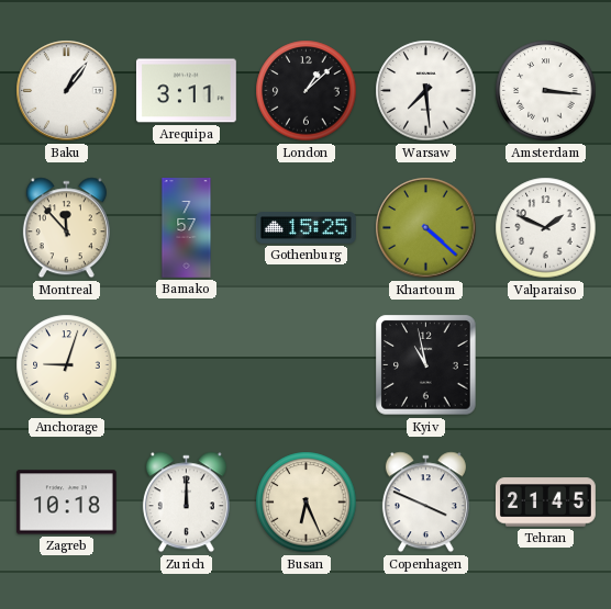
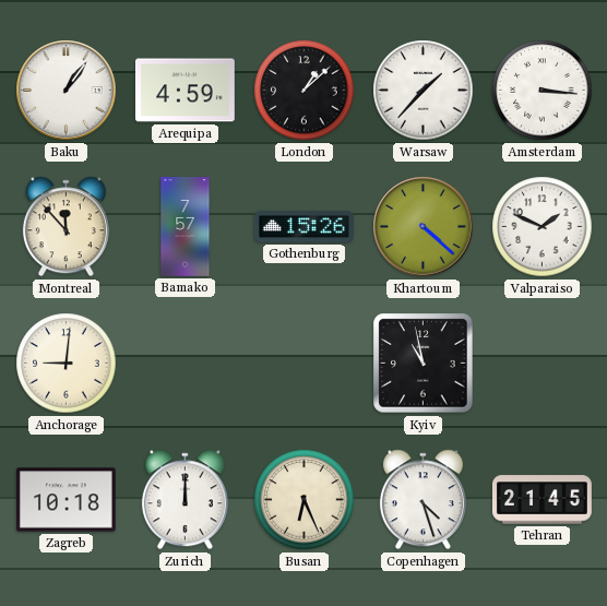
Arequipa: 3:11 -> 4:59 (185, 91)
Warsaw: 7:29 -> 1:37 (424, 91)
Gothenburg: 15:25 -> 15:26 (303, 227)
Anchorage: 9:03 -> 9:01 (67, 364)
Copenhagen: 3:49 -> 4:27 (422, 500)
